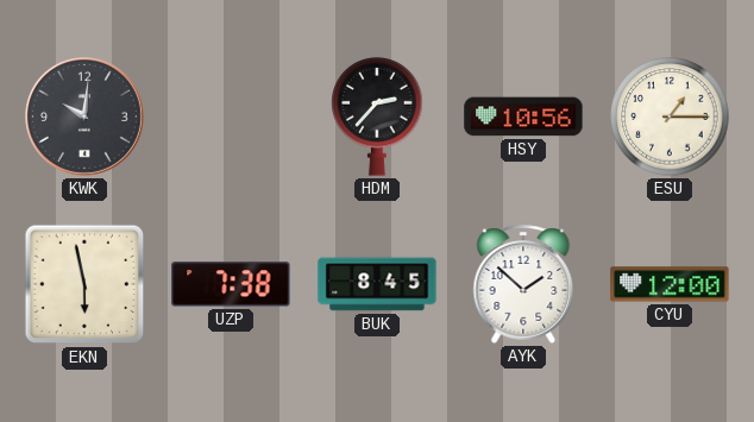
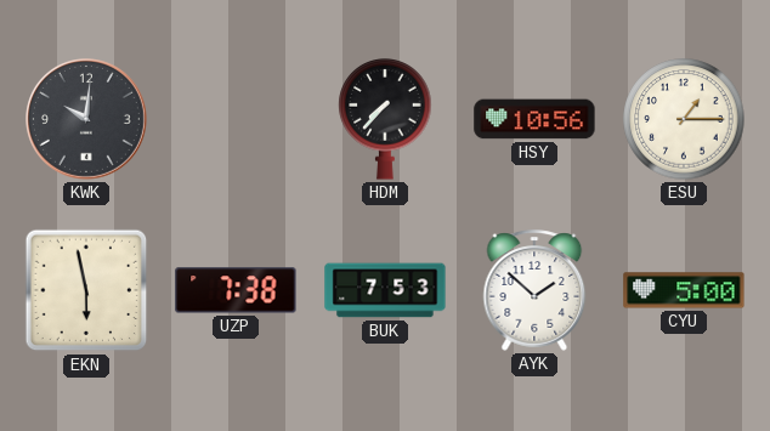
HDM: 2:37 -> 7:37 (385, 120)
BUK: 8:45 -> 7:53 (385, 290)
CYU: 12:00 -> 5:00 (684, 290)
